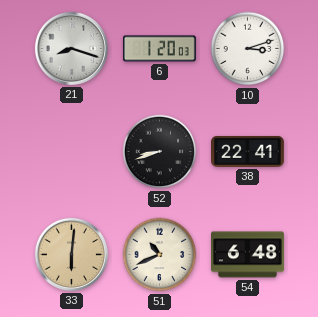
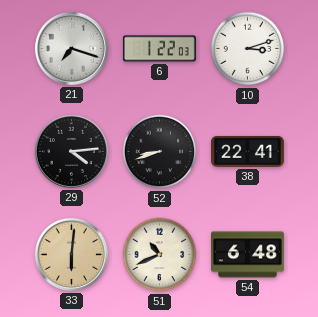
21: 8:18 -> 7:18 (71, 48)
6: 1:20 -> 1:22 (159, 49)
29: none -> 4:14 (71, 151)
